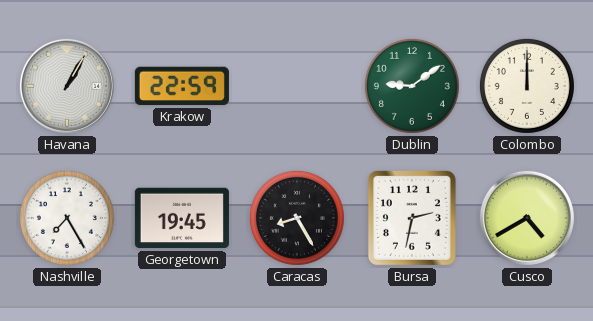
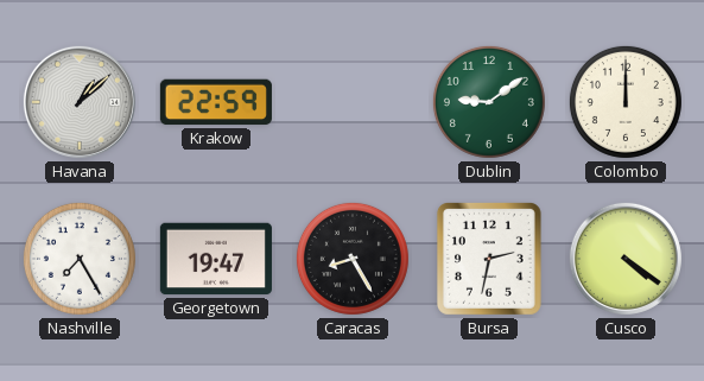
Havana: 1:05 -> 1:08 (80, 102)
Georgetown: 19:45 -> 19:47 (216, 259)
Cusco: 4:40 -> 4:21 (626, 259)
